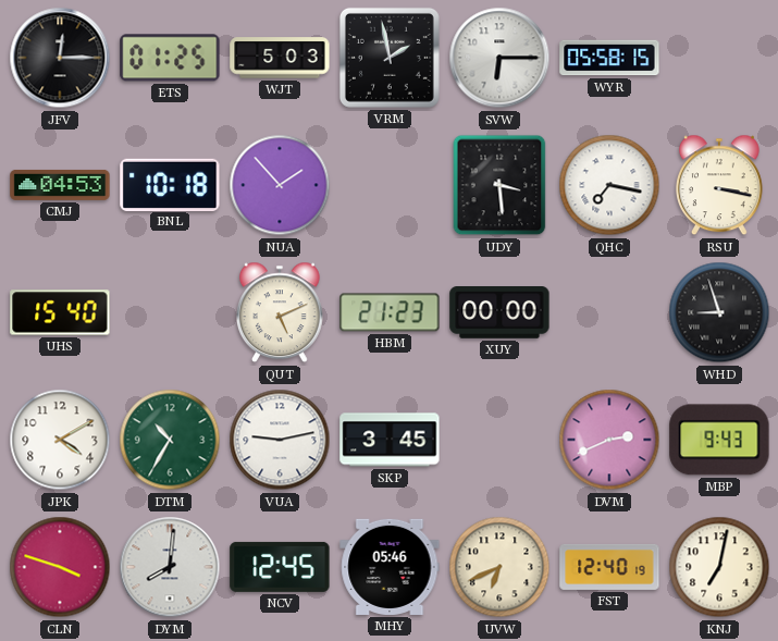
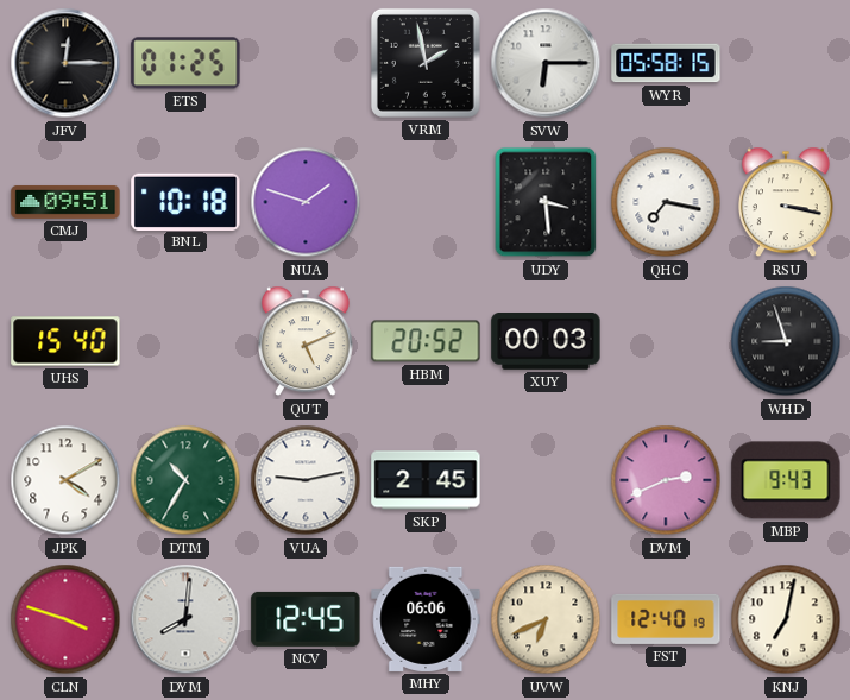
WJT: 5:03 -> none (280, 58)
CMJ: 04:53 -> 09:51 (65, 202)
NUA: 1:53 -> 1:48 (306, 202)
HBM: 21:23 -> 20:52 (426, 341)
XUY: 00:00 -> 00:03 (546, 342)
SKP: 3:45 -> 2:45 (426, 480)
MHY: 05:46 -> 06:06 (426, 619)
